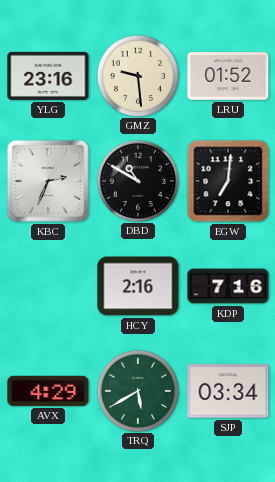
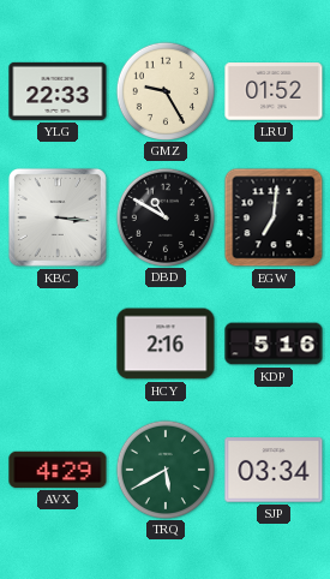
YLG: 23:16 -> 22:33 (58, 91)
GMZ: 9:29 -> 9:25 (164, 90)
KBC: 2:34 -> 3:16 (58, 217)
KDP: 7:16 -> 5:16 (274, 344)
